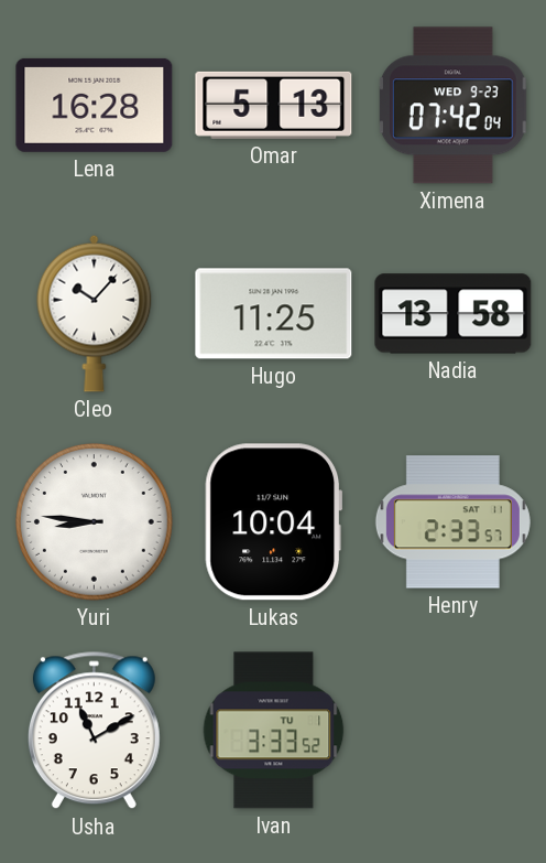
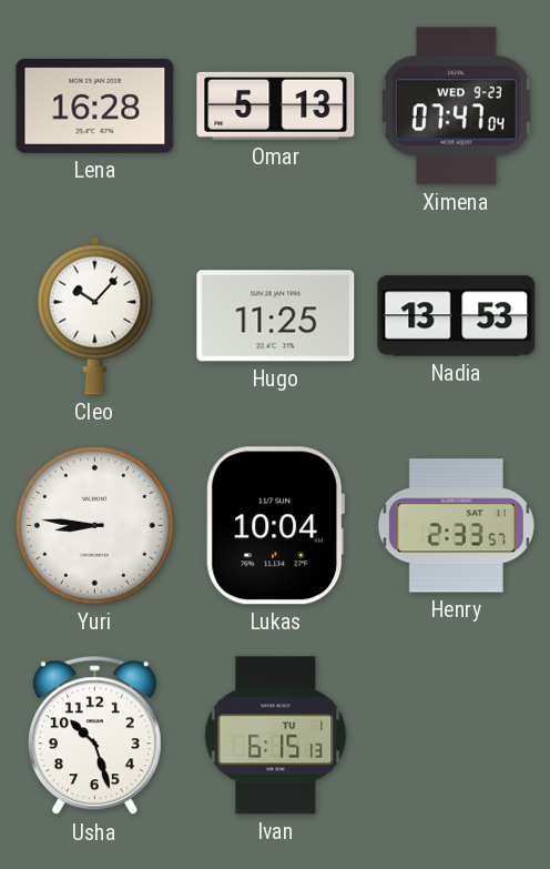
Ximena: 07:42 -> 07:47 (456, 107)
Nadia: 13:58 -> 13:53 (457, 316)
Usha: 11:10 -> 10:27 (94, 736)
Ivan: 3:33 -> 6:15 (276, 736)
